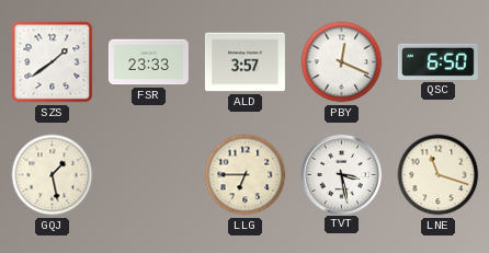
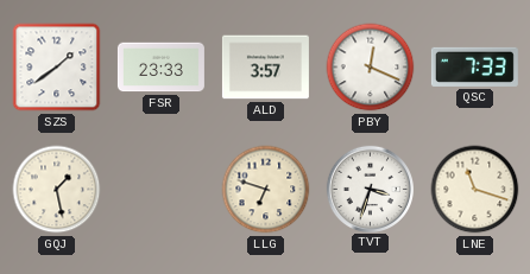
QSC: 6:50 -> 7:33 (474, 66)
LLG: 6:45 -> 6:48 (266, 190)
TVT: 3:28 -> 3:33 (370, 189)
